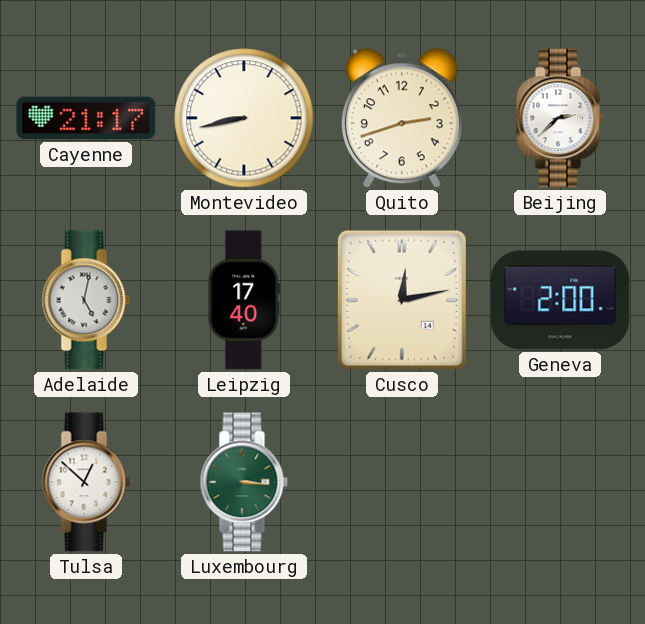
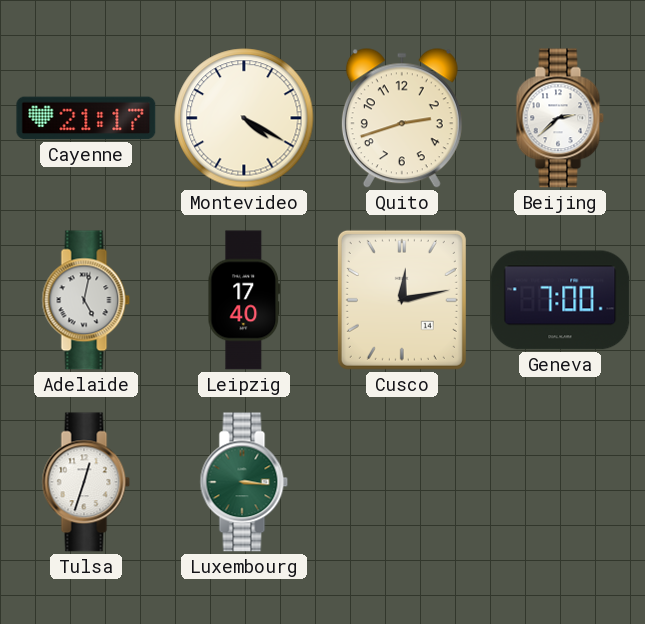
Montevideo: 8:43 -> 4:20 (244, 118)
Geneva: 2:00 -> 7:00 (560, 300)
Tulsa: 12:52 -> 12:33 (86, 482)
